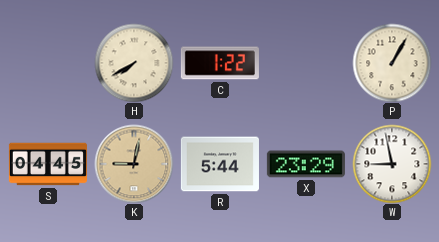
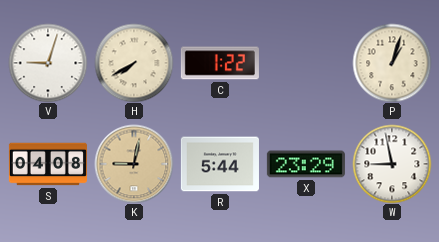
V: none -> 9:03 (48, 63)
P: 1:05 -> 1:03 (392, 63)
S: 04:45 -> 04:08 (48, 164)
